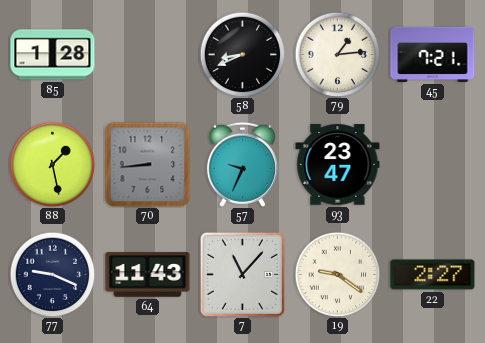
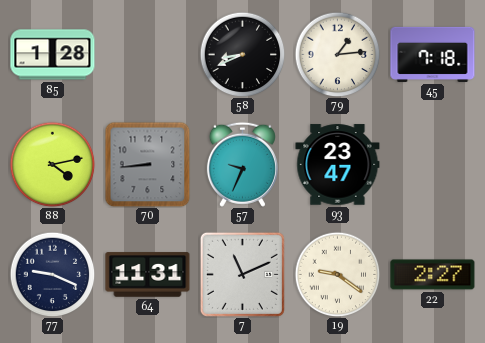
45: 7:21 -> 7:18 (433, 54)
88: 1:28 -> 4:13 (52, 164)
64: 11:43 -> 11:31 (148, 275)
7: 11:07 -> 11:11 (242, 274)
